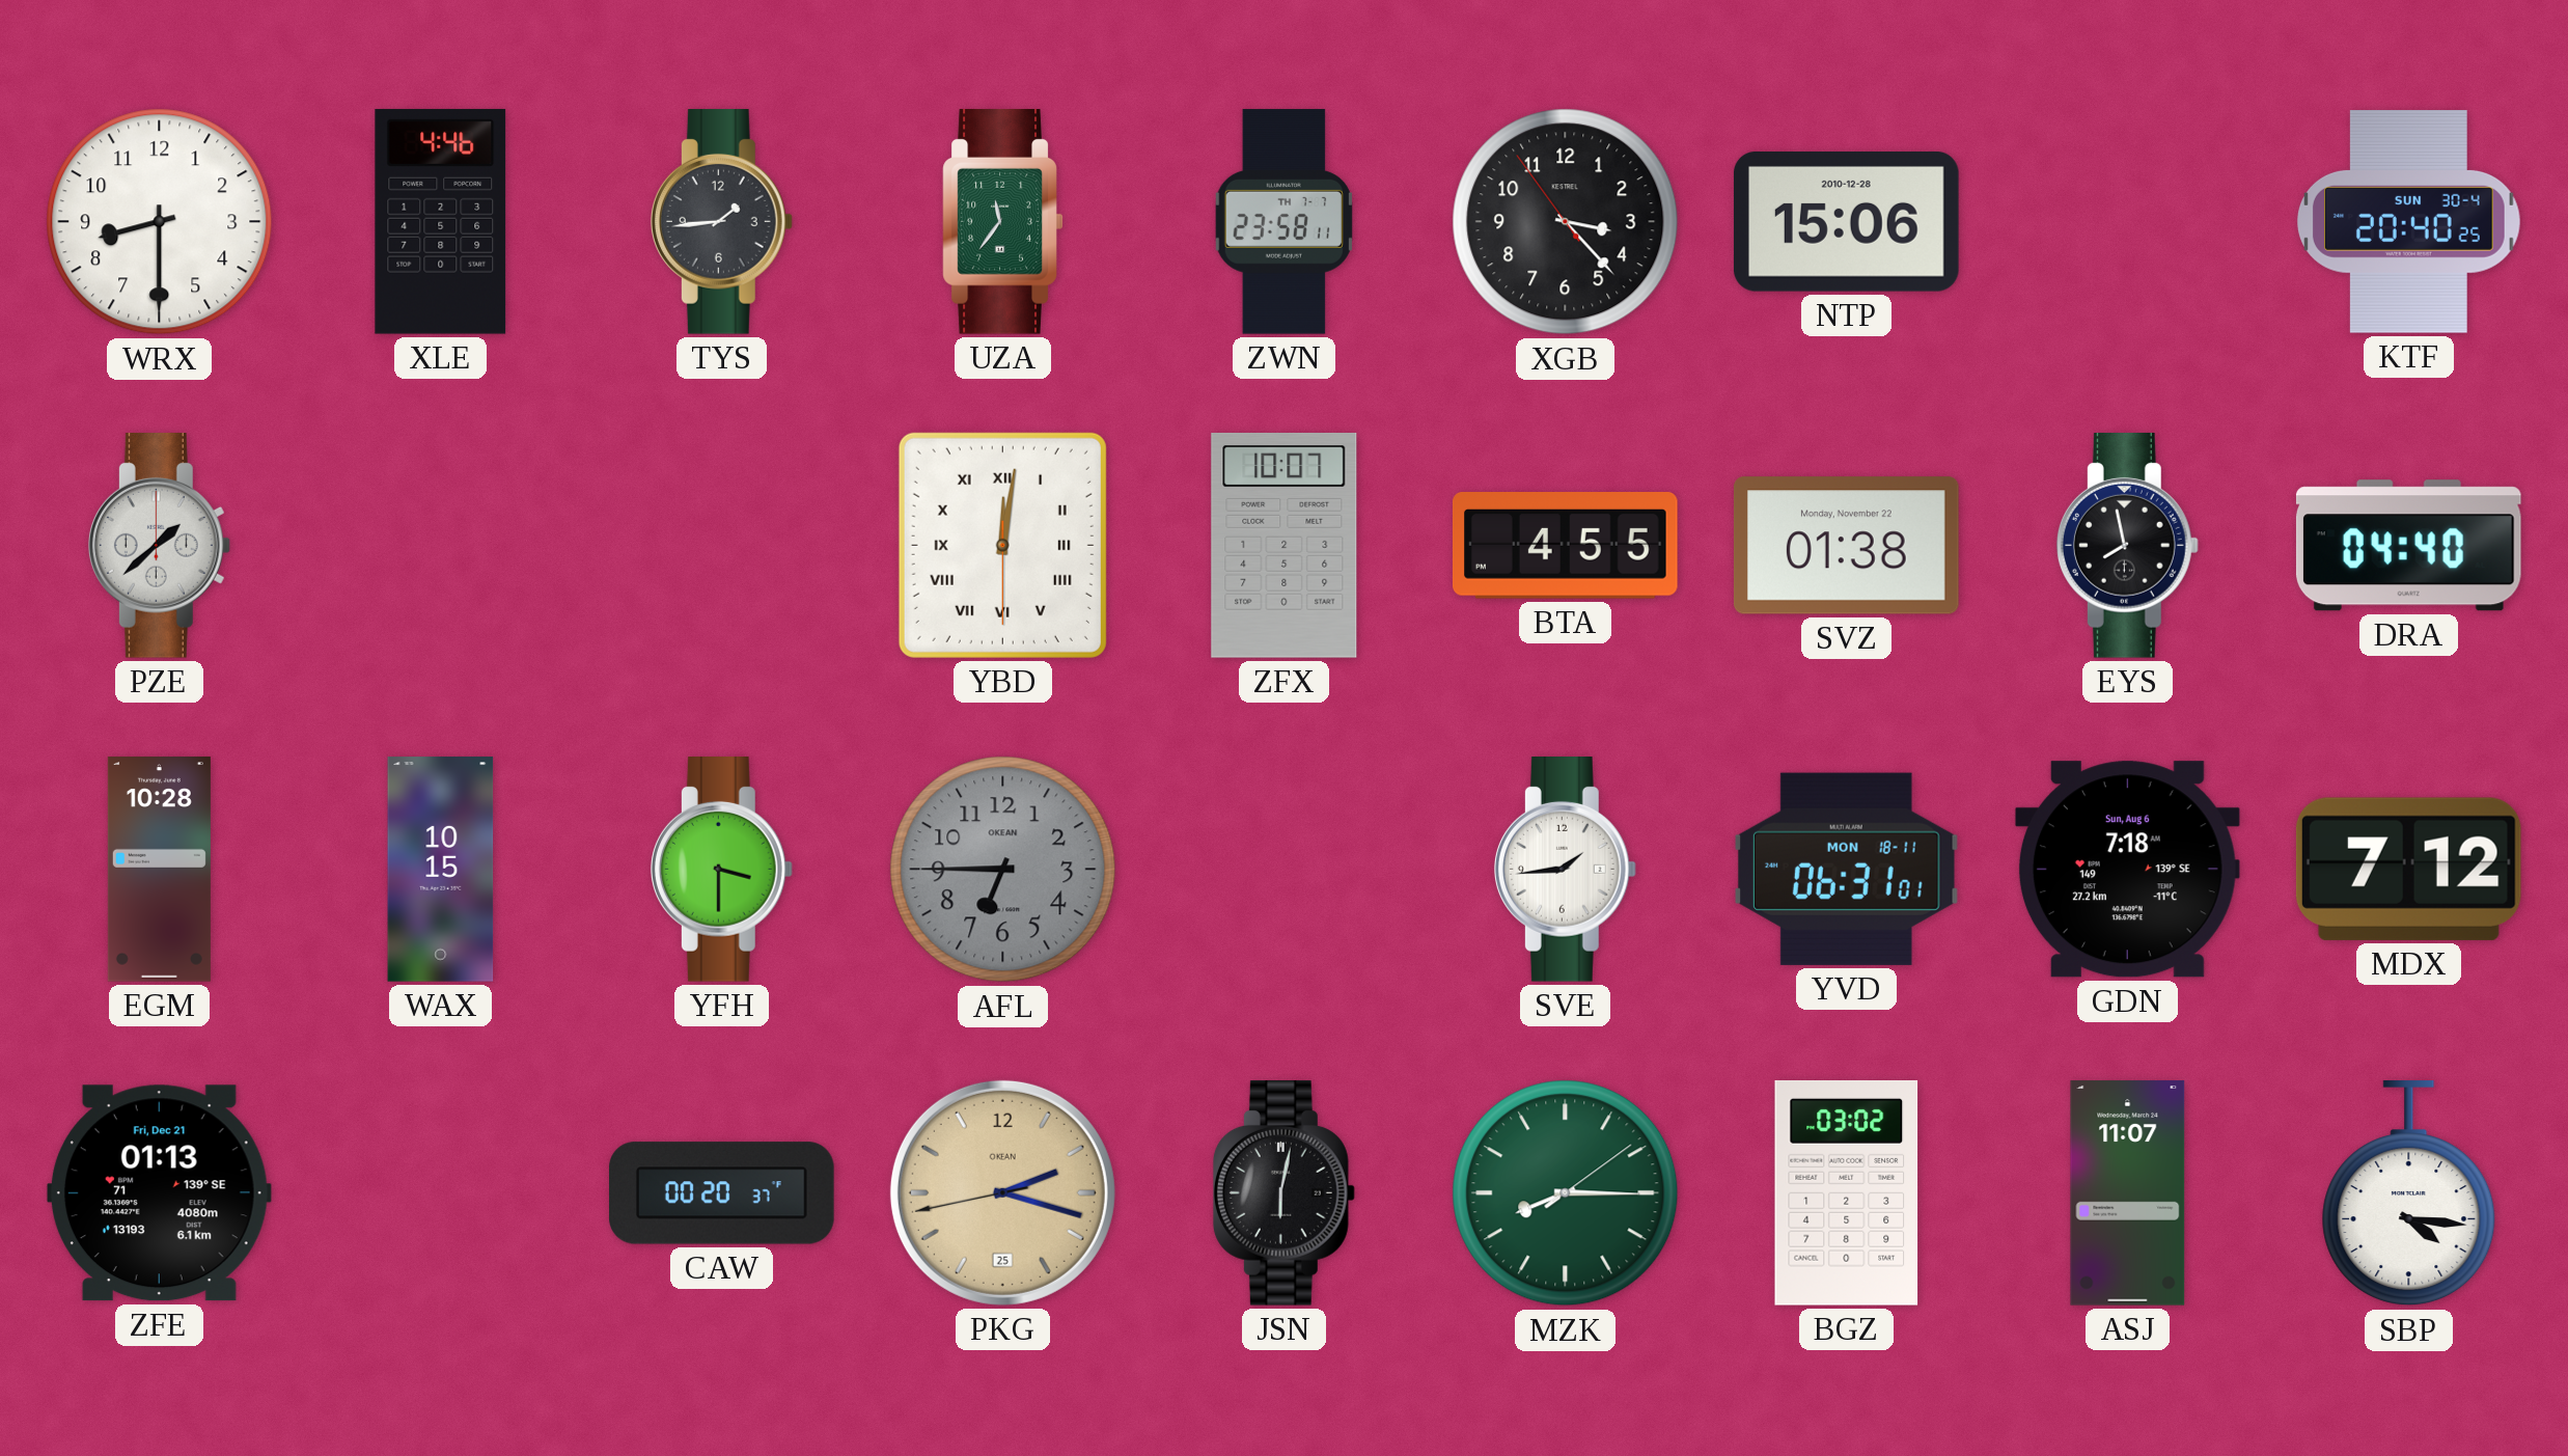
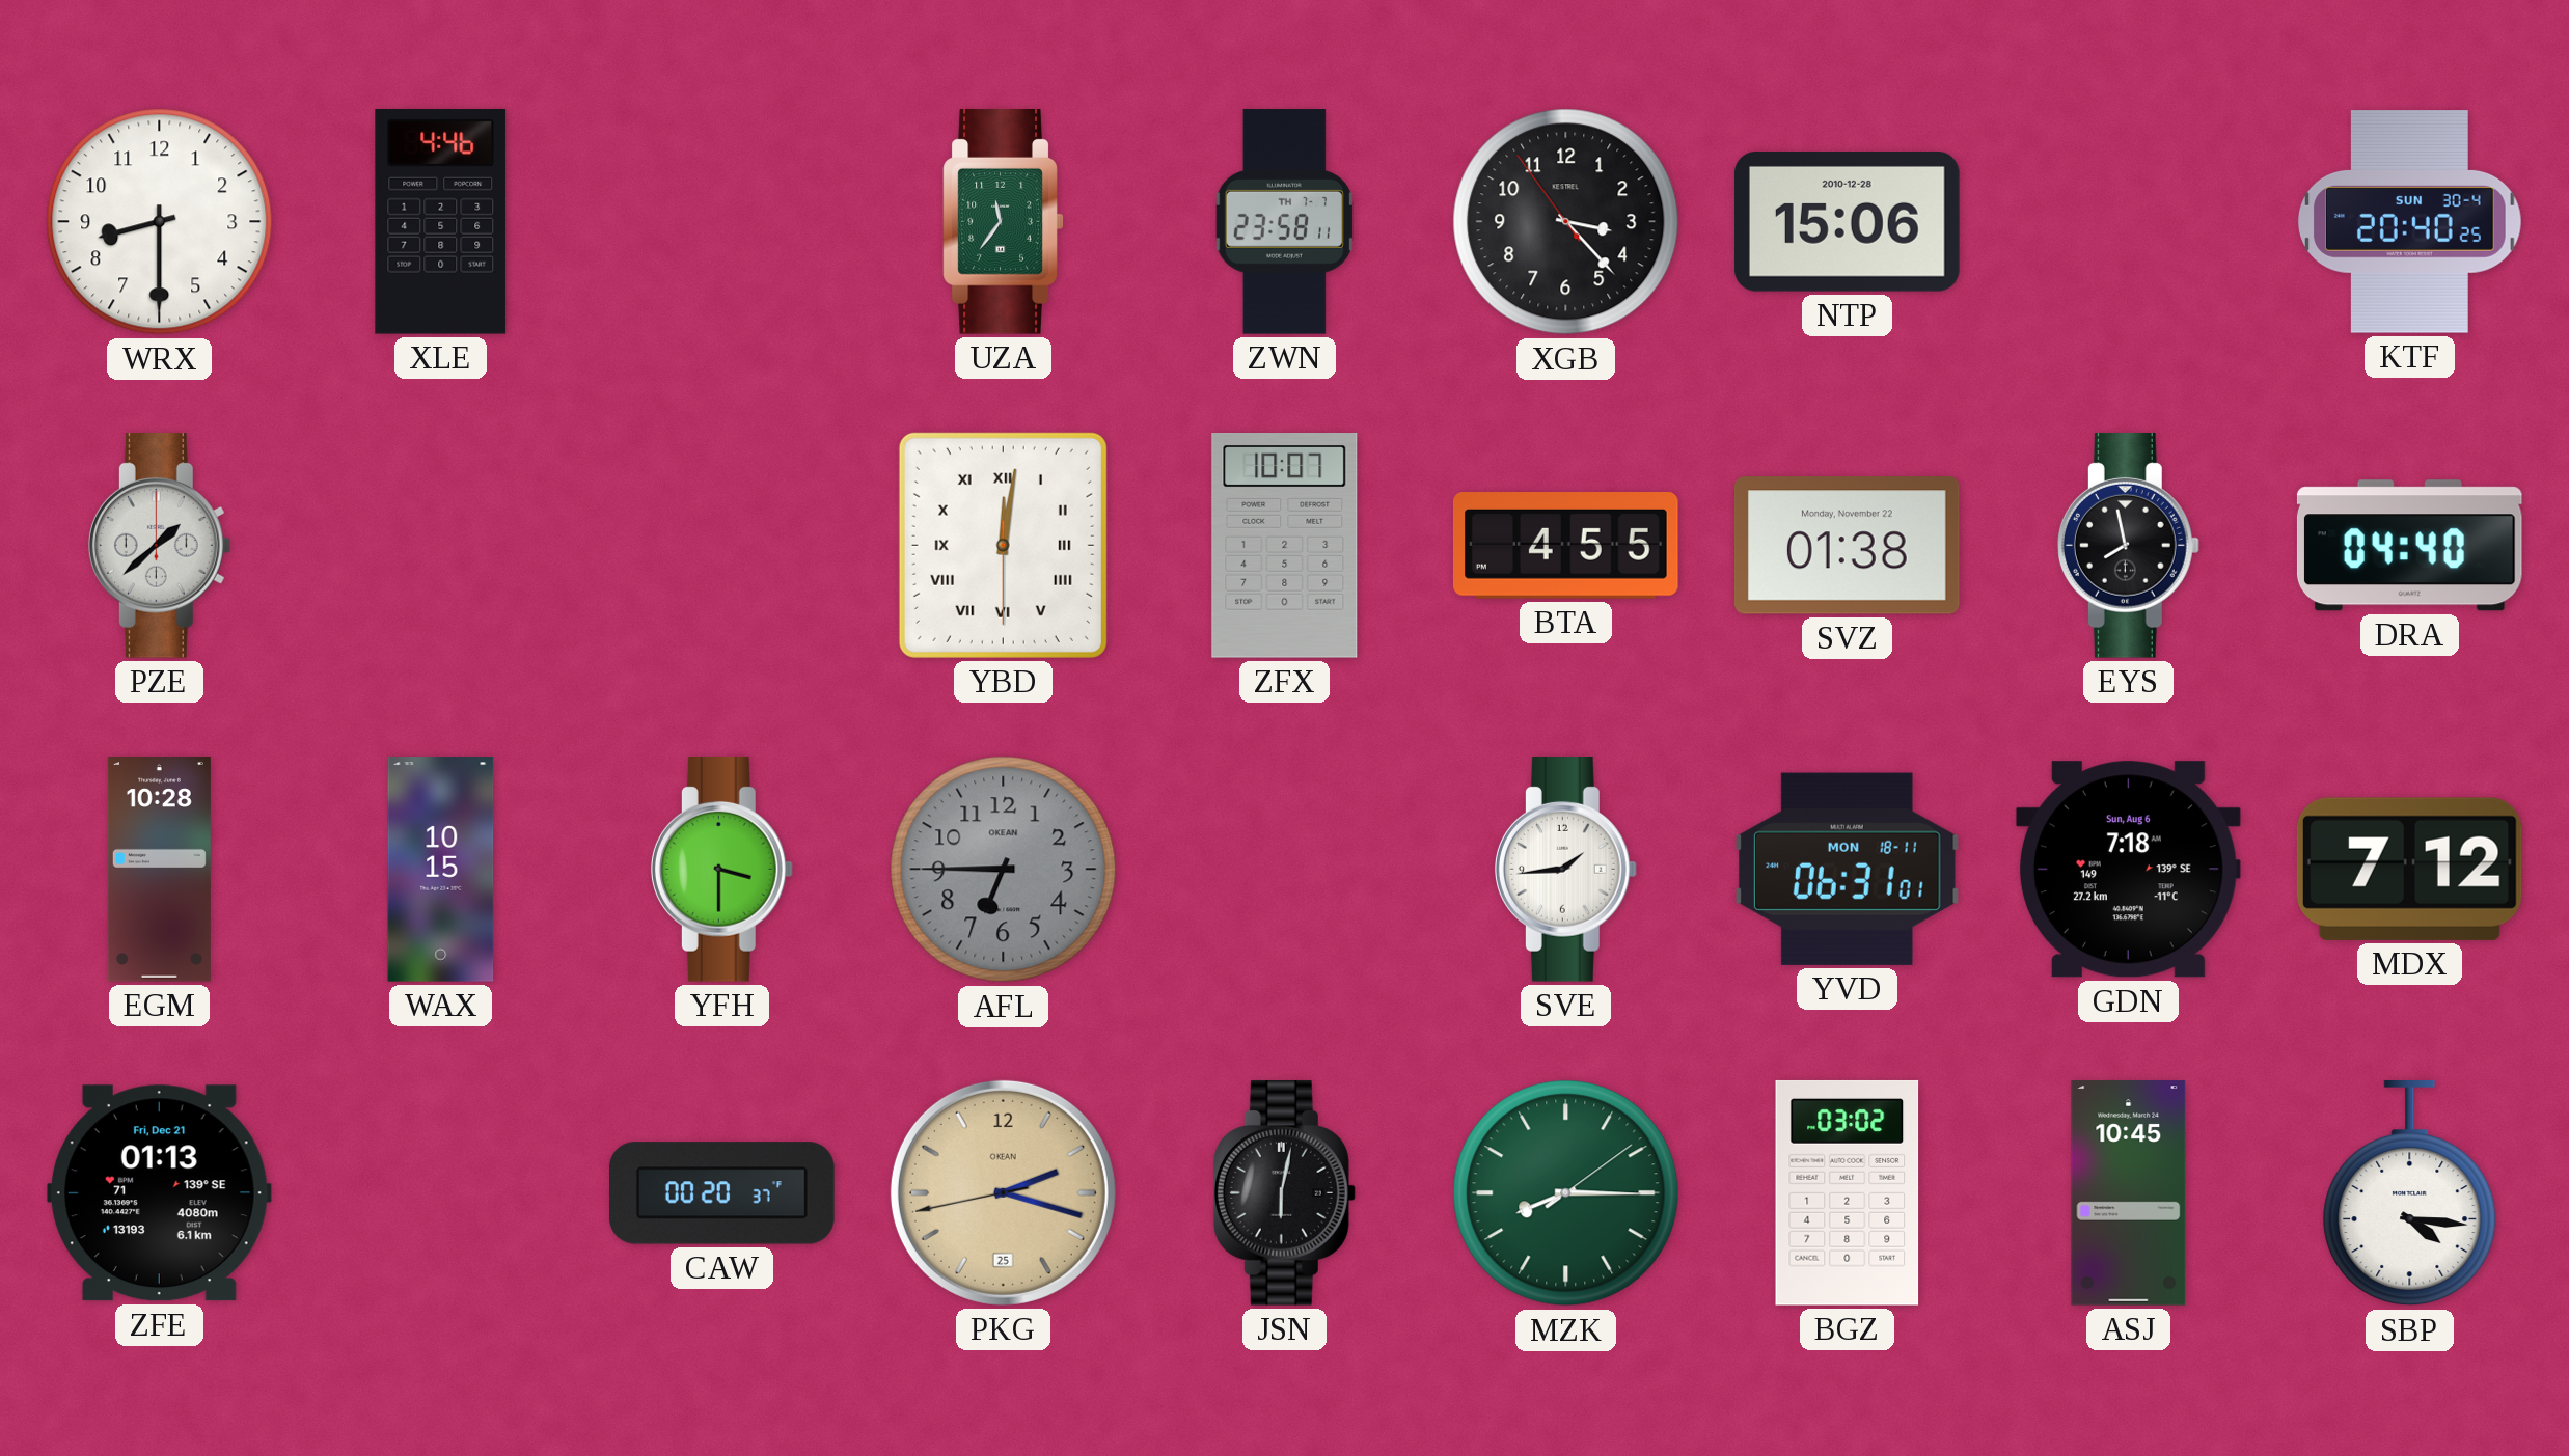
TYS: 1:44 -> none (721, 222)
ASJ: 11:07 -> 10:45 (2129, 1193)
